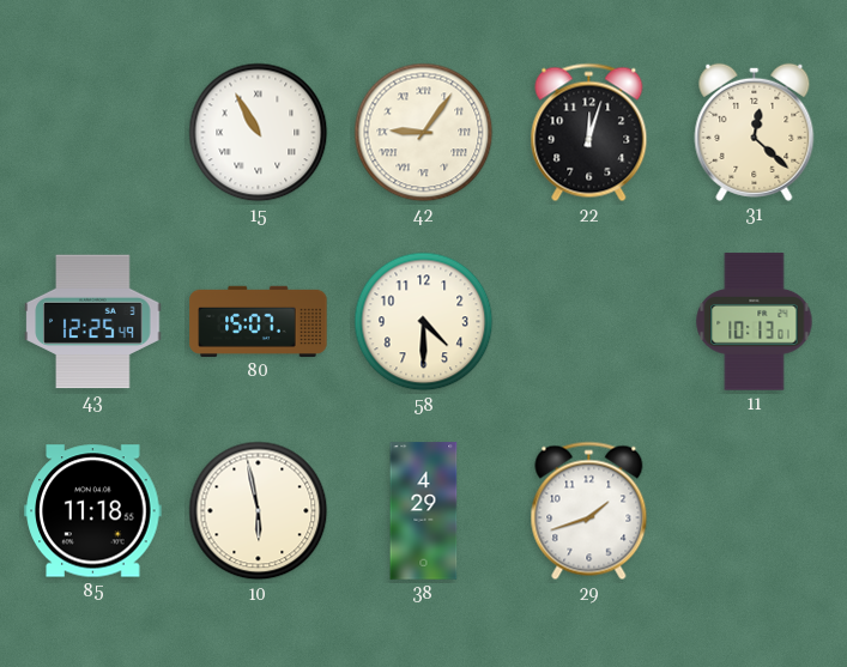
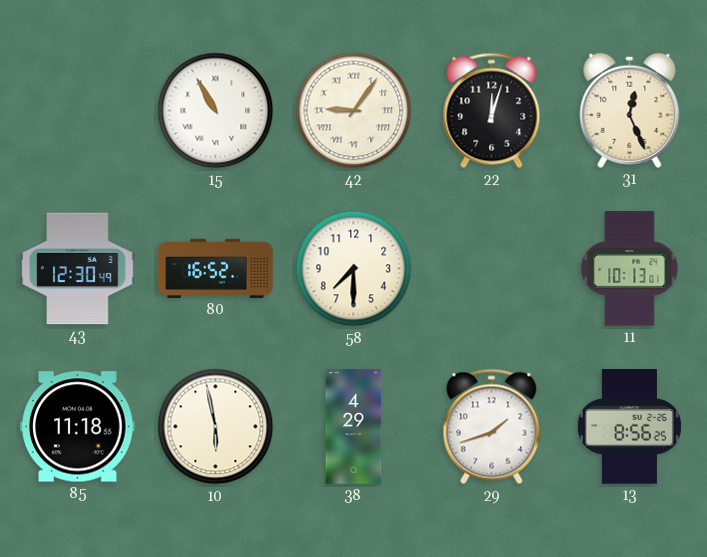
31: 12:22 -> 12:26 (630, 110)
43: 12:25 -> 12:30 (78, 269)
80: 15:07 -> 16:52 (216, 268)
58: 4:30 -> 7:30 (354, 269)
13: none -> 8:56 (629, 427)
